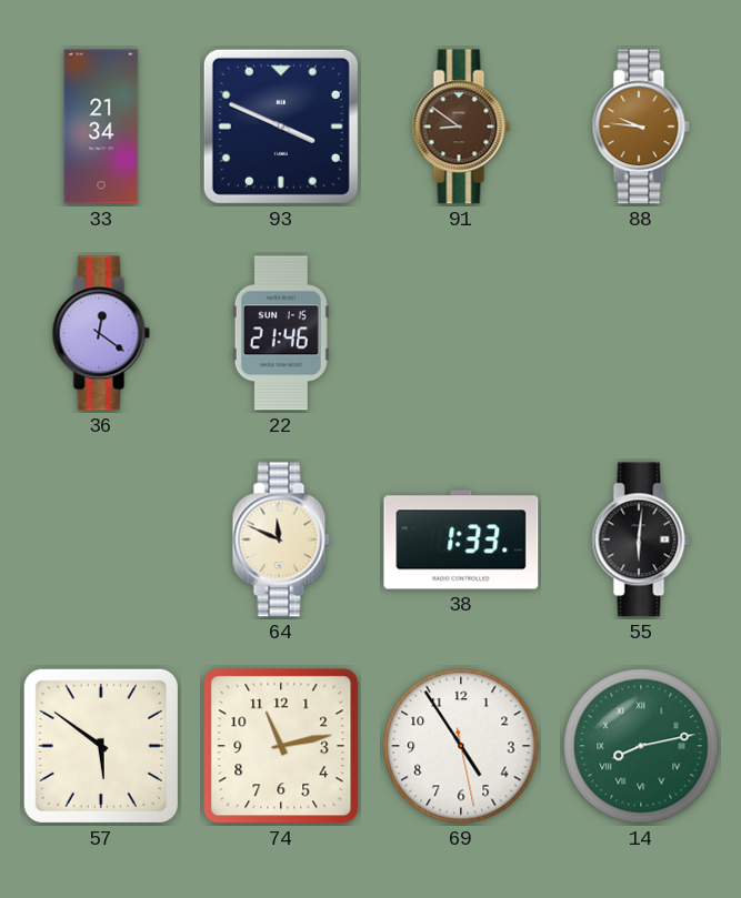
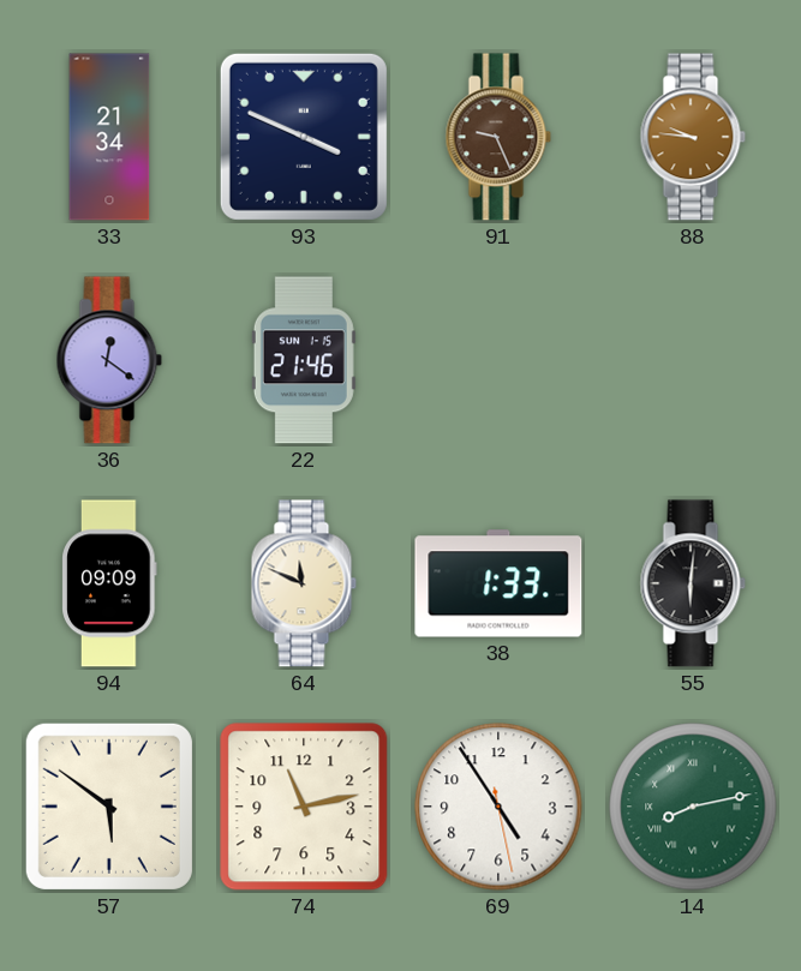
91: 8:51 -> 9:26 (498, 137)
94: none -> 09:09 (109, 583)
